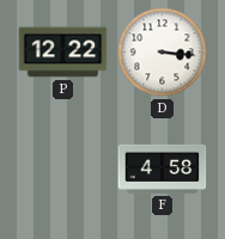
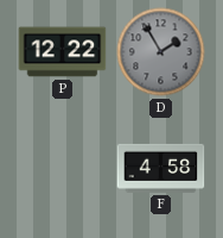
D: 3:16 -> 1:55 (161, 52)
D dial: white -> grey (161, 52)
